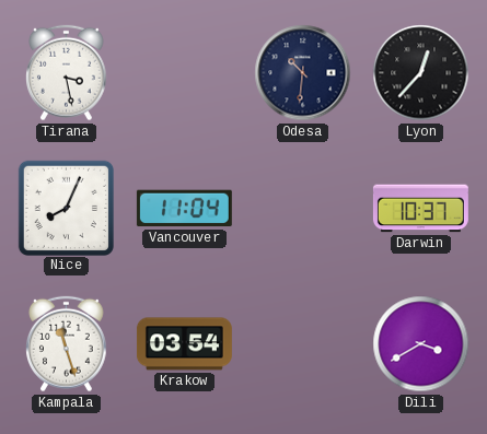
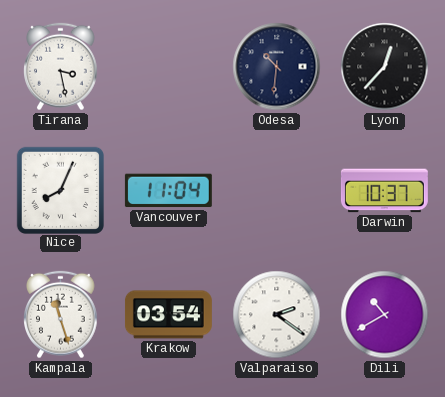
Valparaiso: none -> 2:21 (277, 315)
Dili: 3:40 -> 10:40 (385, 315)
